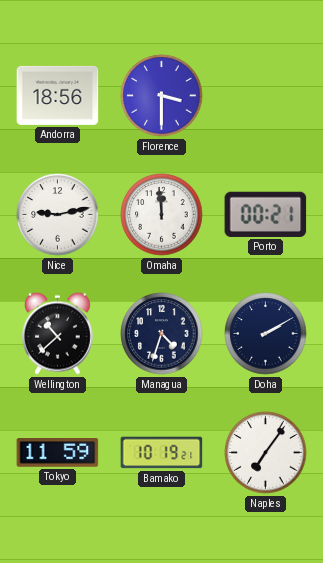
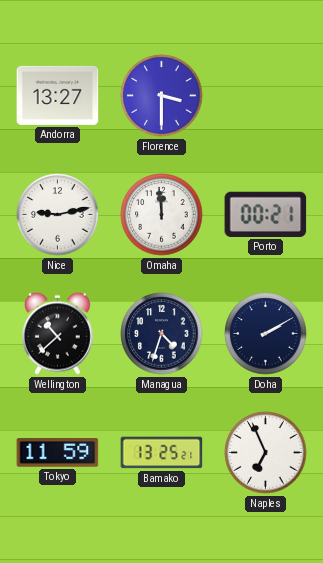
Andorra: 18:56 -> 13:27 (58, 95)
Bamako: 10:19 -> 13:25 (162, 453)
Naples: 7:06 -> 6:56 (266, 453)
